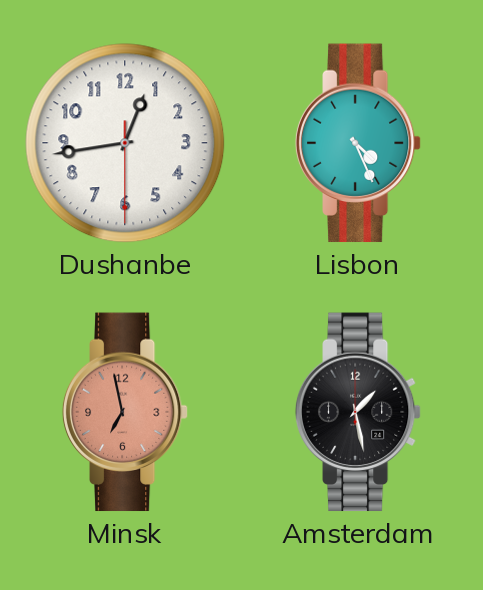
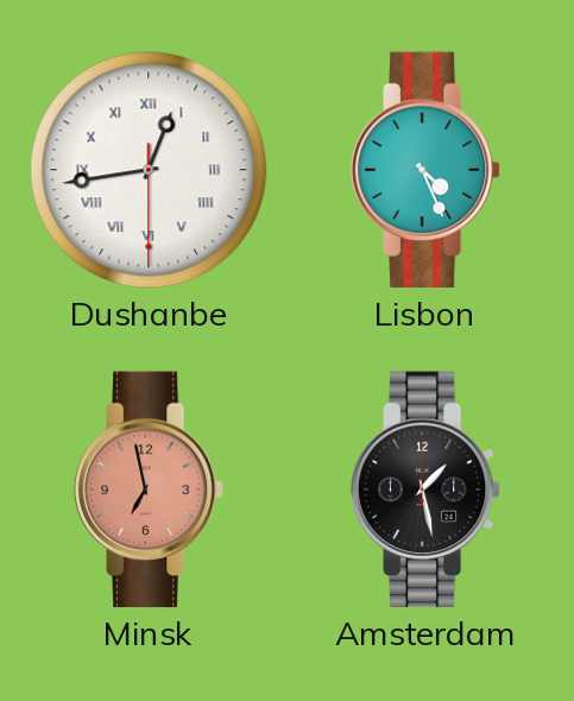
Dushanbe numerals: Arabic -> Roman (149, 170)
